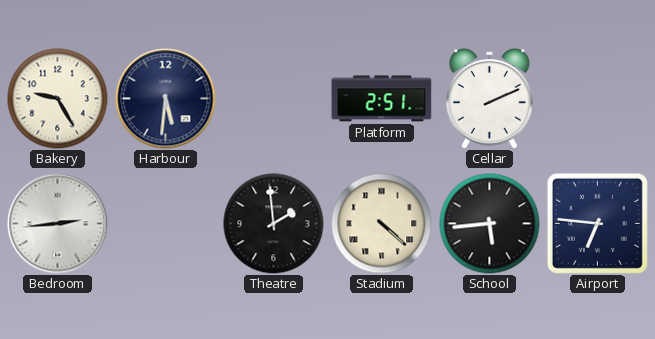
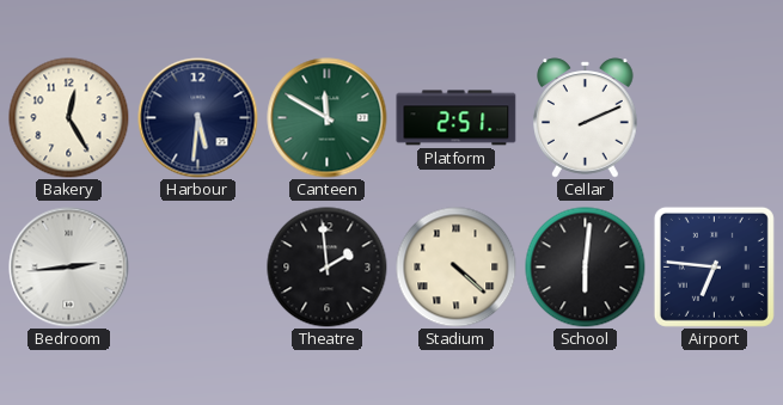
Bakery: 9:25 -> 12:25 (69, 118)
Canteen: none -> 11:50 (328, 118)
School: 5:44 -> 6:01 (586, 268)
